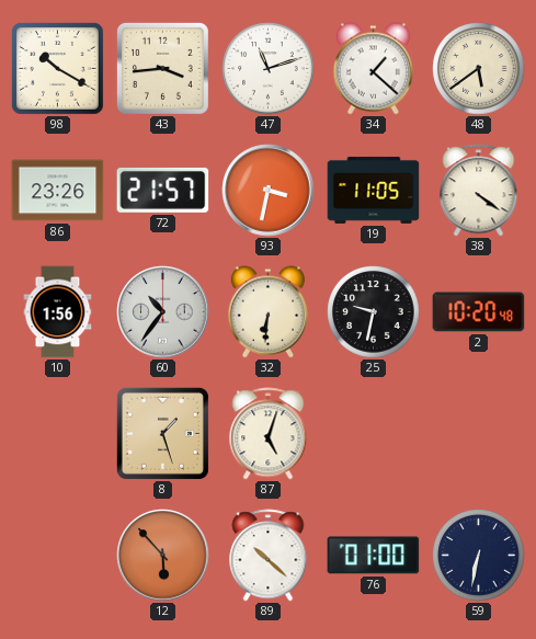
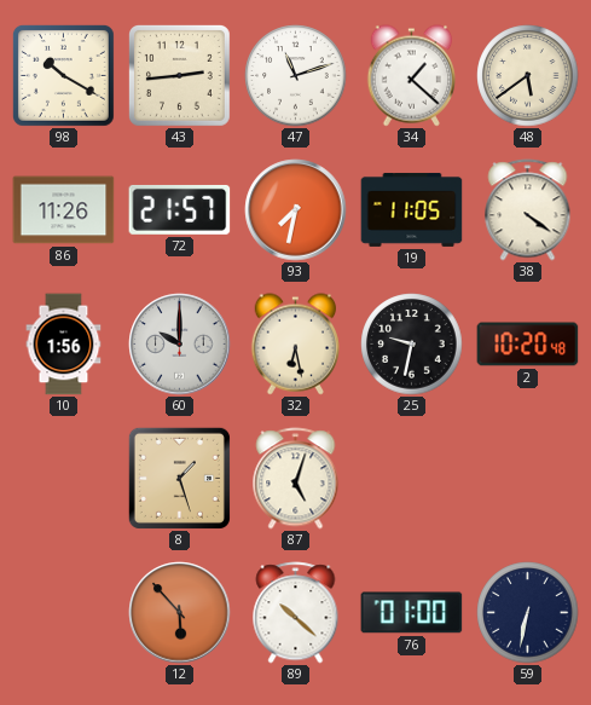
43: 3:44 -> 2:44 (180, 76)
86: 23:26 -> 11:26 (64, 210)
93: 3:32 -> 7:32 (296, 210)
60: 10:36 -> 10:00 (180, 345)
32: 6:31 -> 6:28 (295, 345)
